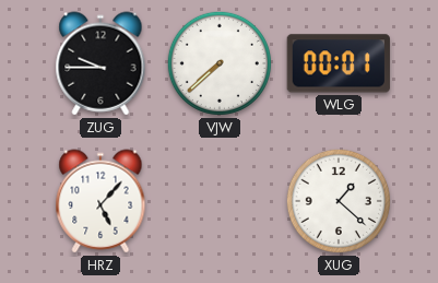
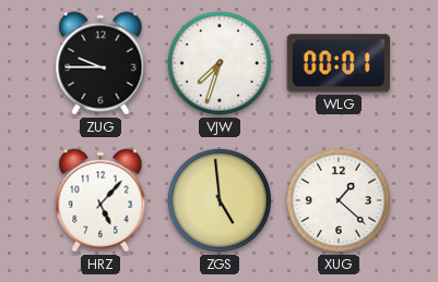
VJW: 7:38 -> 7:33 (220, 63)
ZGS: none -> 4:59 (220, 200)
